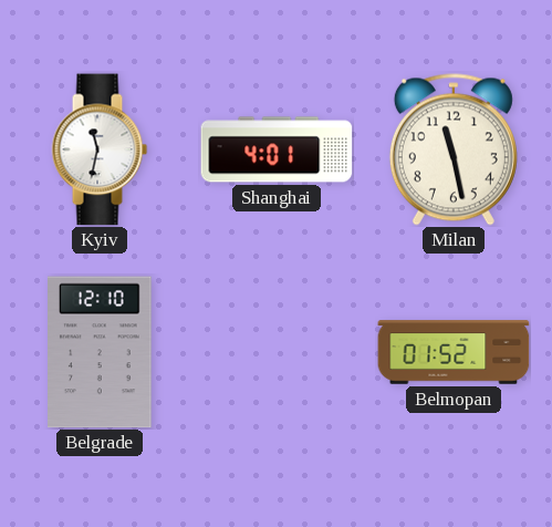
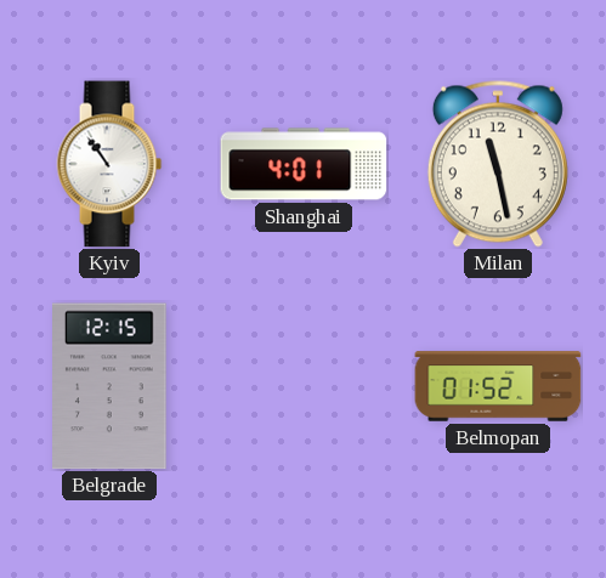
Kyiv: 11:32 -> 10:54 (109, 164)
Belgrade: 12:10 -> 12:15 (111, 386)
